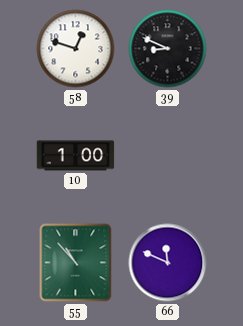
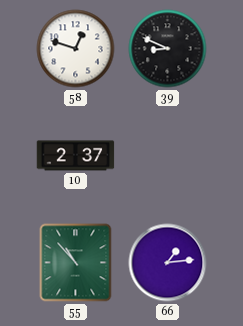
10: 1:00 -> 2:37 (76, 156)
66: 11:49 -> 1:14 (168, 263)
